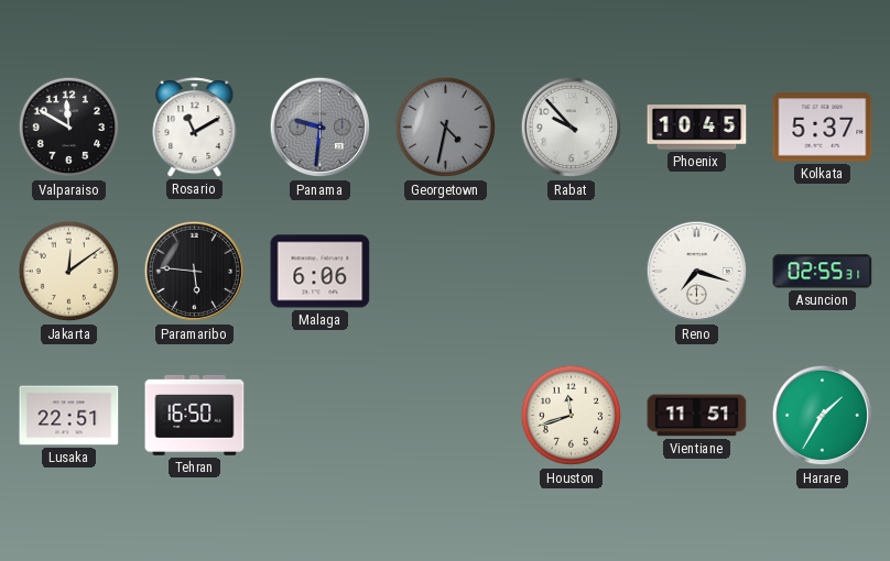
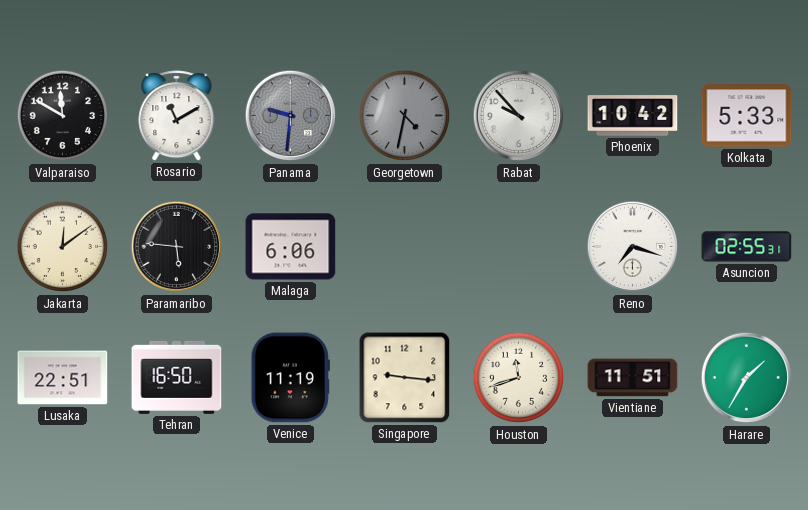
Phoenix: 10:45 -> 10:42 (633, 116)
Kolkata: 5:37 -> 5:33 (747, 116)
Venice: none -> 11:19 (290, 378)
Singapore: none -> 9:16 (405, 378)
